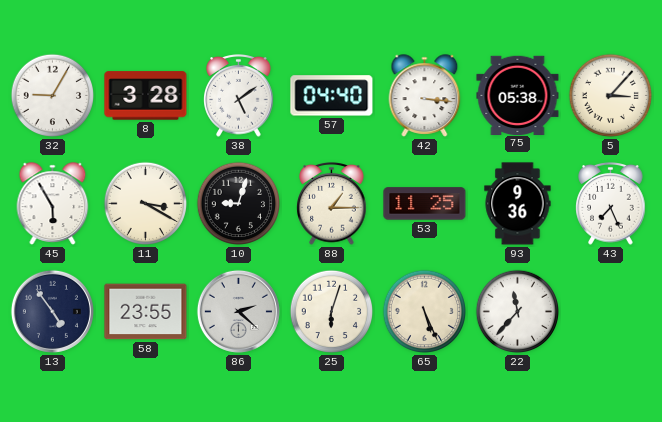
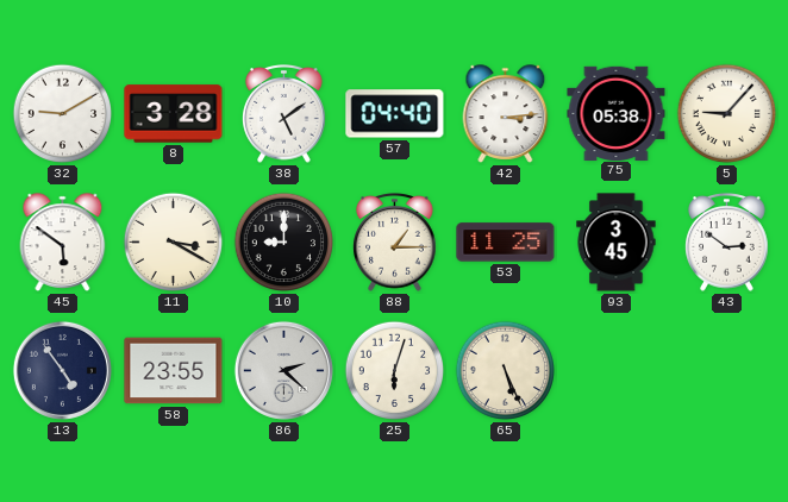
32: 9:05 -> 9:10 (63, 114)
42: 3:16 -> 3:14 (506, 114)
5: 3:07 -> 9:07 (727, 114)
45: 5:55 -> 5:51 (63, 243)
10: 9:03 -> 9:00 (284, 243)
93: 9:36 -> 3:45 (617, 243)
43: 7:26 -> 2:51 (727, 243)
22: 11:37 -> none (518, 312)
